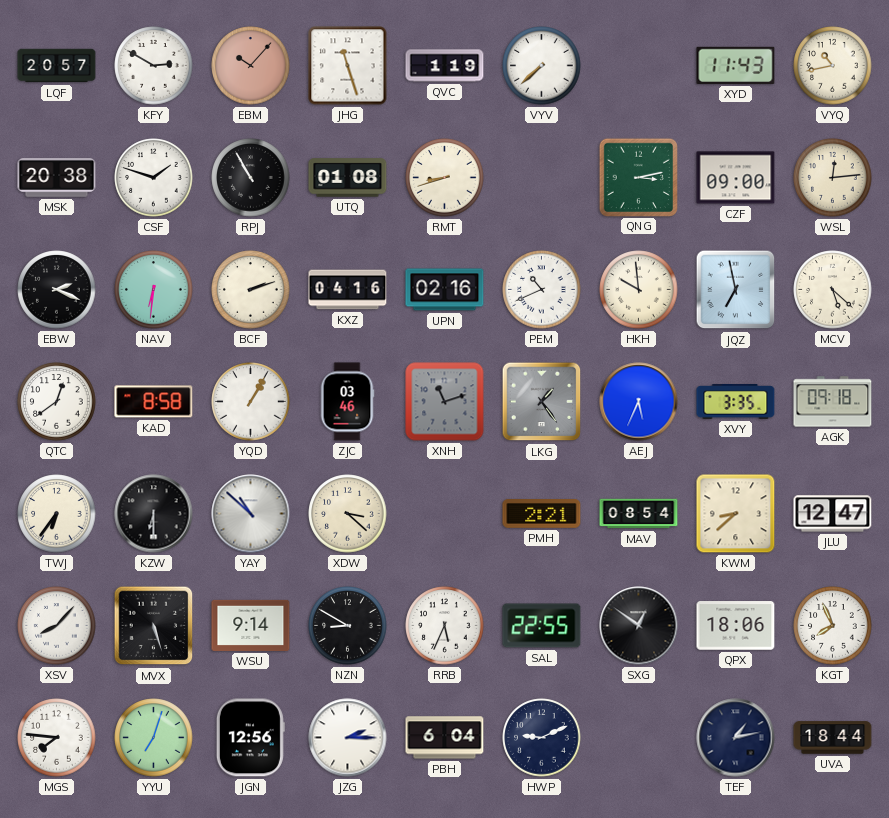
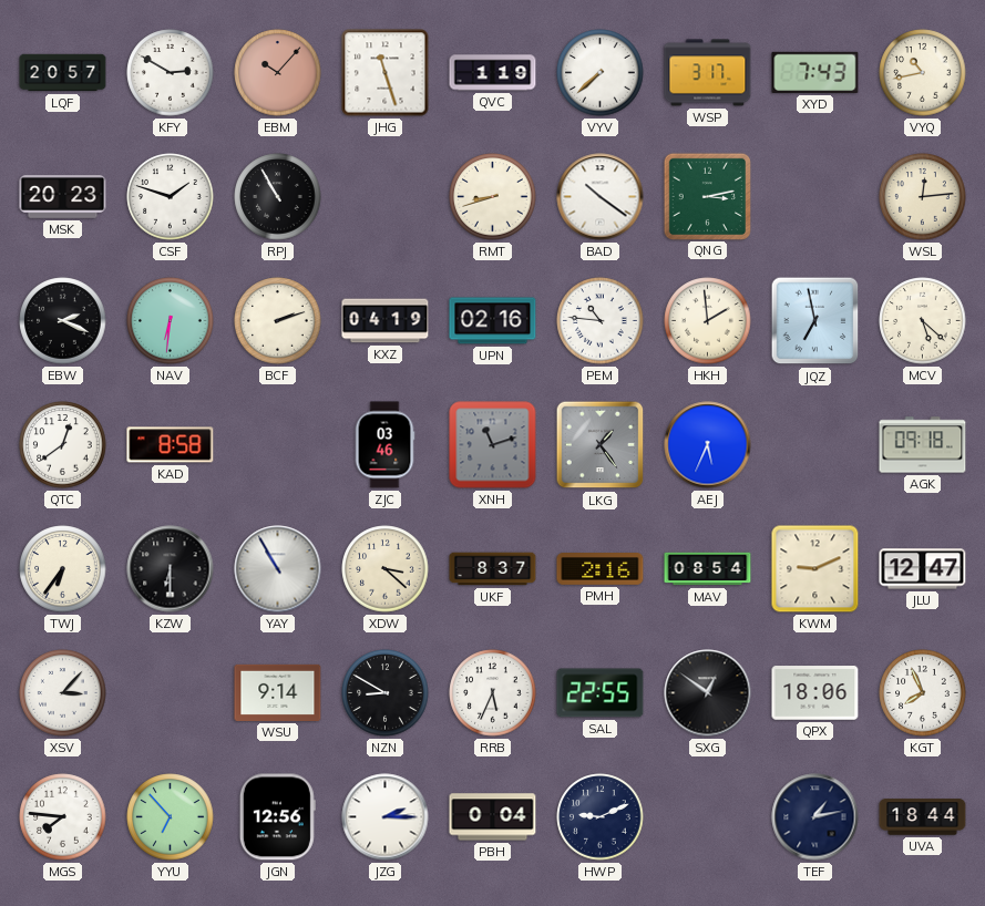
WSP: none -> 3:17 (708, 73)
XYD: 11:43 -> 7:43 (815, 72)
MSK: 20:38 -> 20:23 (63, 197)
UTQ: 01:08 -> none (348, 178)
BAD: none -> 10:21 (601, 197)
CZF: 09:00 -> none (736, 178)
KXZ: 04:16 -> 04:19 (386, 321)
PEM: 10:41 -> 10:46 (601, 321)
HKH: 9:59 -> 1:59 (708, 321)
YQD: 1:05 -> none (251, 402)
XVY: 3:35 -> none (736, 402)
YAY: 10:52 -> 10:55 (278, 569)
UKF: none -> 8:37 (493, 569)
PMH: 2:21 -> 2:16 (601, 569)
KWM: 8:38 -> 9:11 (815, 569)
XSV: 8:07 -> 3:07 (63, 693)
MVX: 5:27 -> none (154, 626)
YYU: 7:03 -> 6:53 (171, 817)
PBH: 6:04 -> 0:04 (493, 817)
